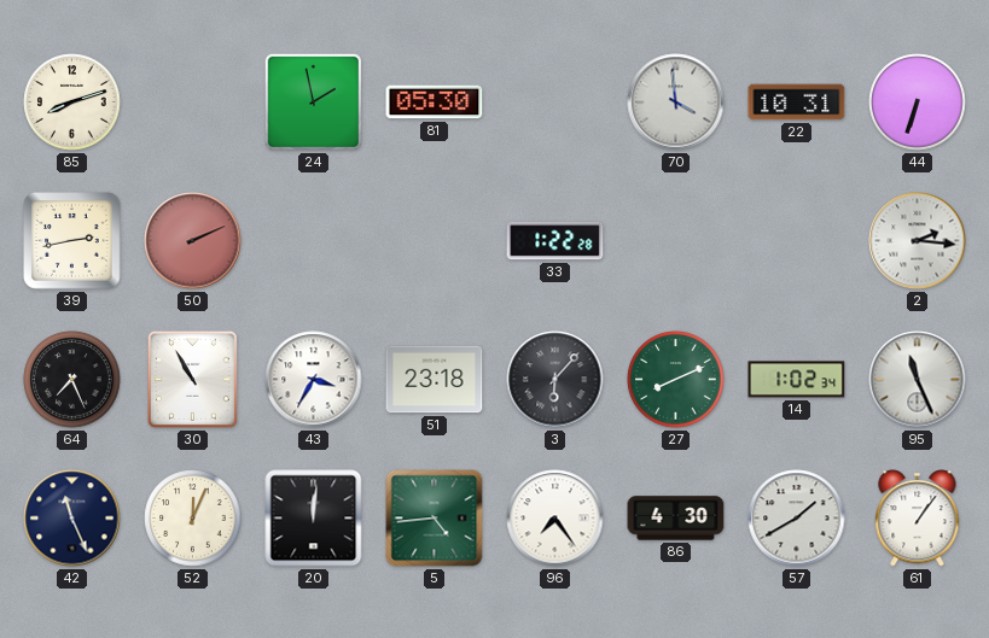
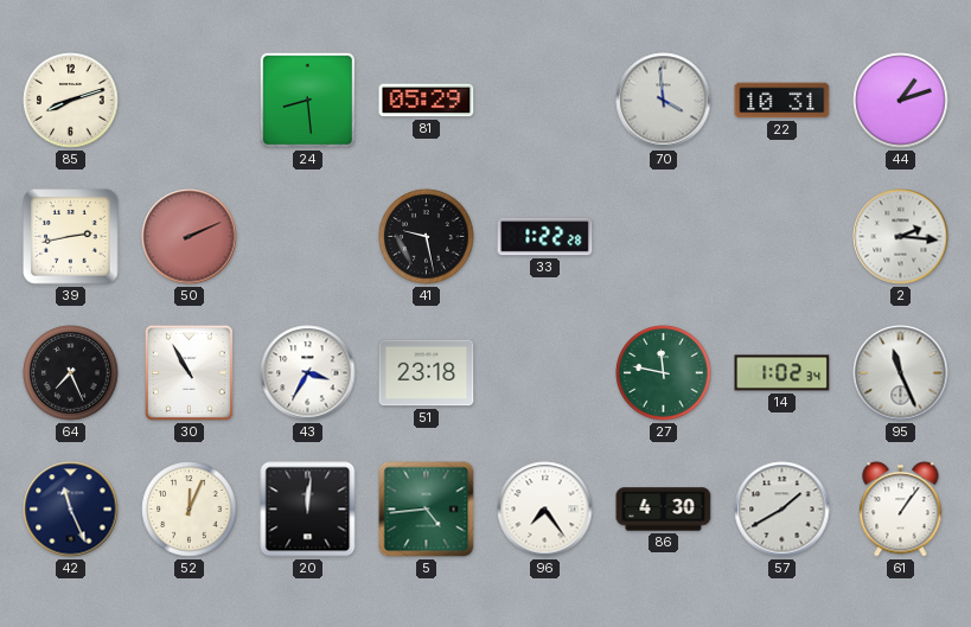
24: 1:58 -> 8:29 (307, 100)
81: 05:30 -> 05:29 (427, 101)
44: 6:33 -> 1:12 (901, 101)
41: none -> 9:28 (427, 237)
3: 6:07 -> none (555, 380)
27: 8:11 -> 11:47 (664, 373)
